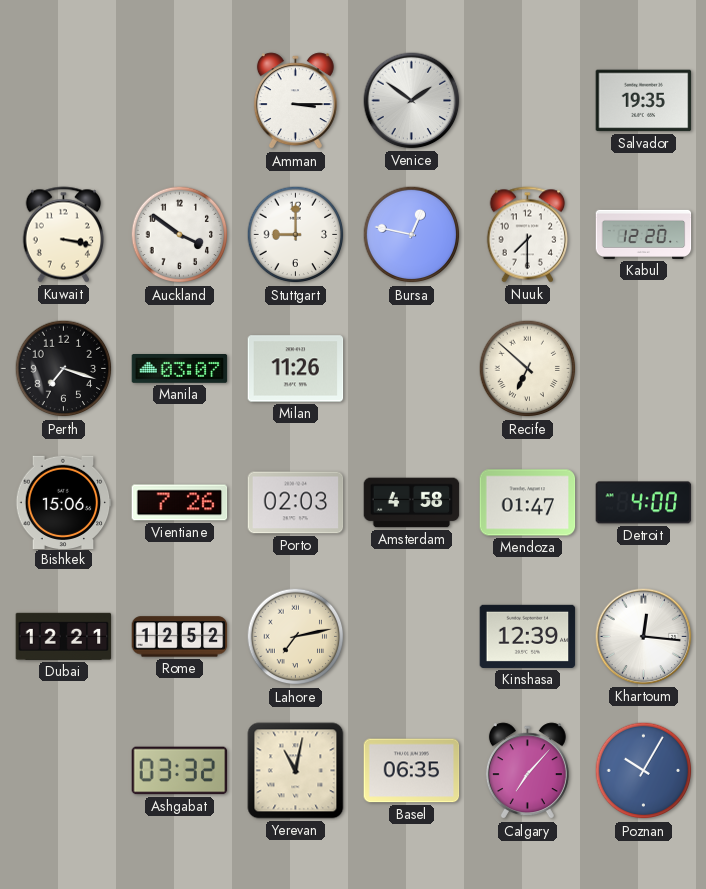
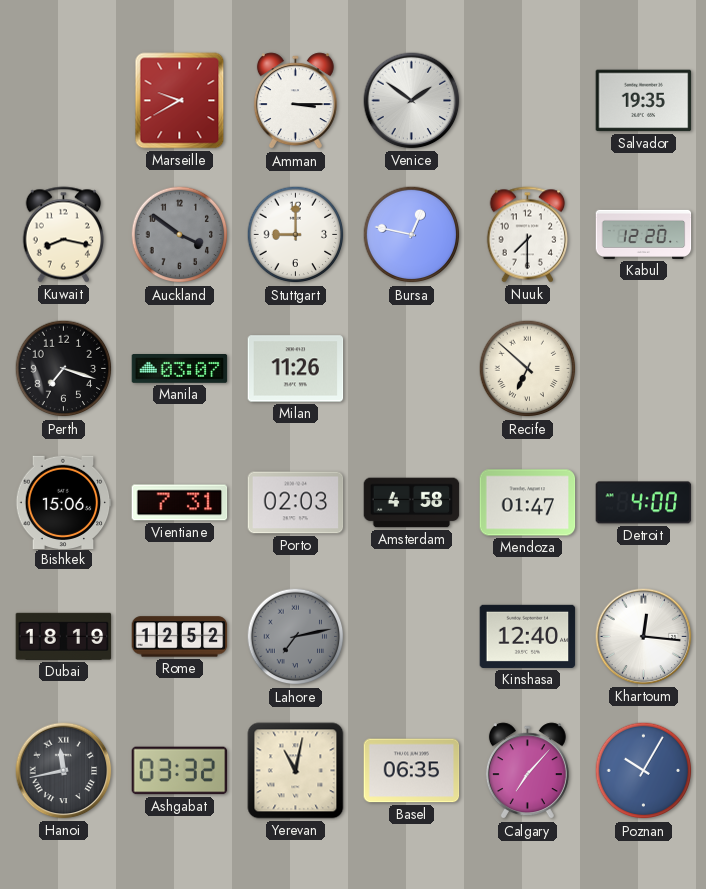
Marseille: none -> 9:40 (180, 101)
Kuwait: 3:17 -> 8:17 (64, 235)
Auckland dial: white -> grey (180, 235)
Vientiane: 7:26 -> 7:31 (180, 503)
Dubai: 12:21 -> 18:19 (64, 636)
Lahore dial: cream -> grey (296, 637)
Kinshasa: 12:39 -> 12:40 (528, 636)
Hanoi: none -> 11:43 (64, 771)
